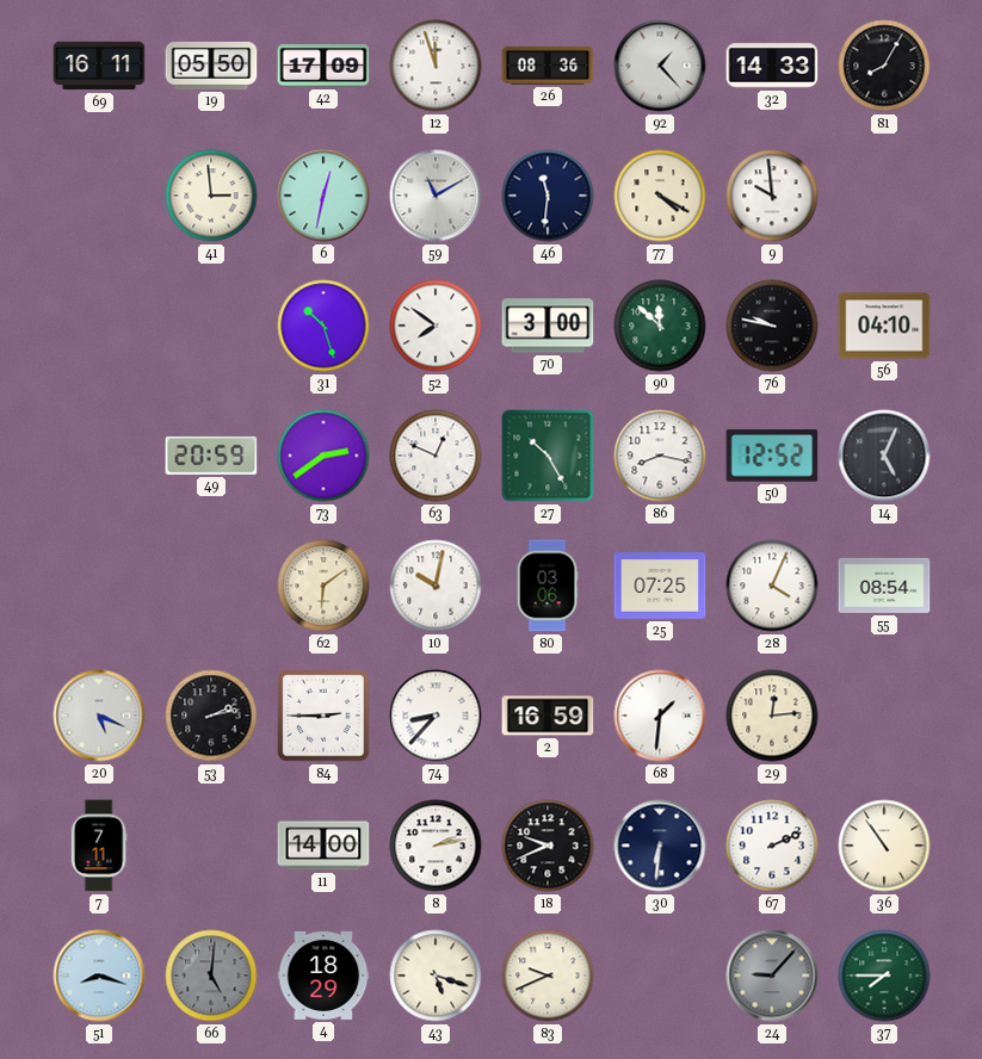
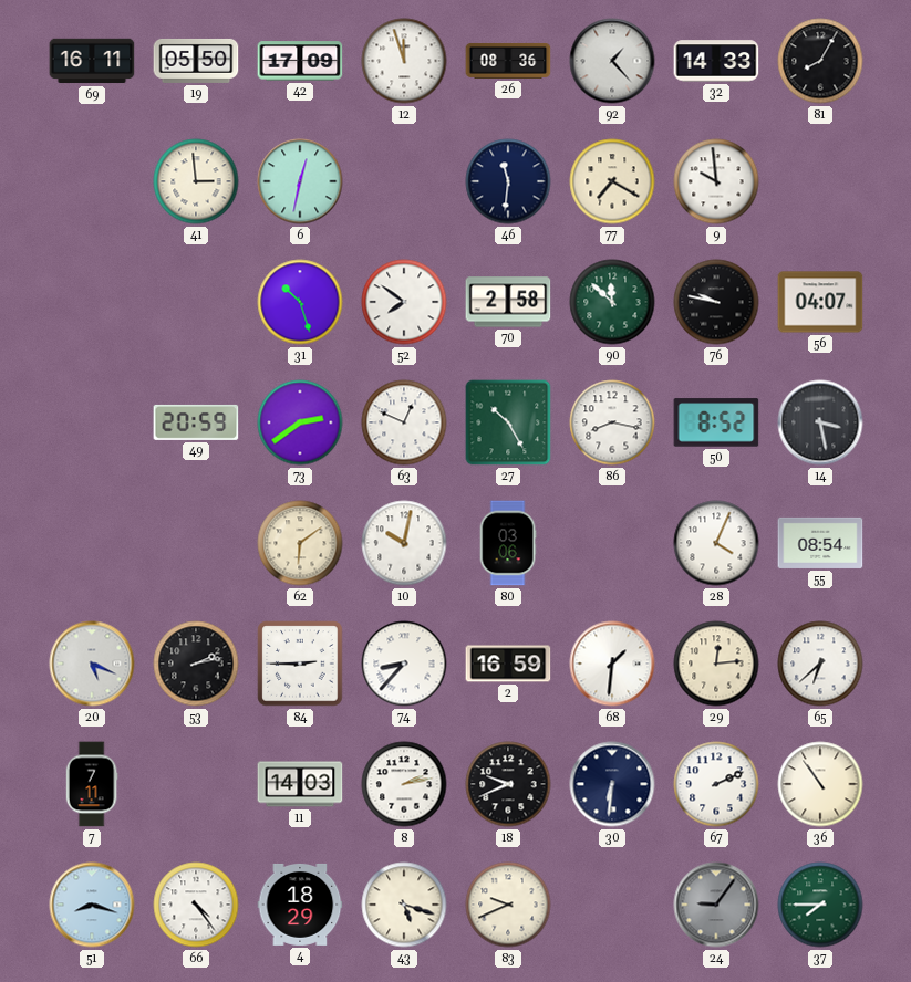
59: 11:10 -> none (436, 196)
77: 4:20 -> 7:20 (612, 181)
70: 3:00 -> 2:58 (508, 302)
56: 04:10 -> 04:07 (820, 302)
50: 12:52 -> 8:52 (716, 422)
14: 5:04 -> 3:28 (820, 422)
25: 07:25 -> none (660, 586)
65: none -> 6:38 (820, 664)
11: 14:00 -> 14:03 (300, 784)
66: 5:01 -> 4:24 (196, 905)
66 dial: grey -> white (196, 905)
24: 9:07 -> 9:06 (716, 905)
